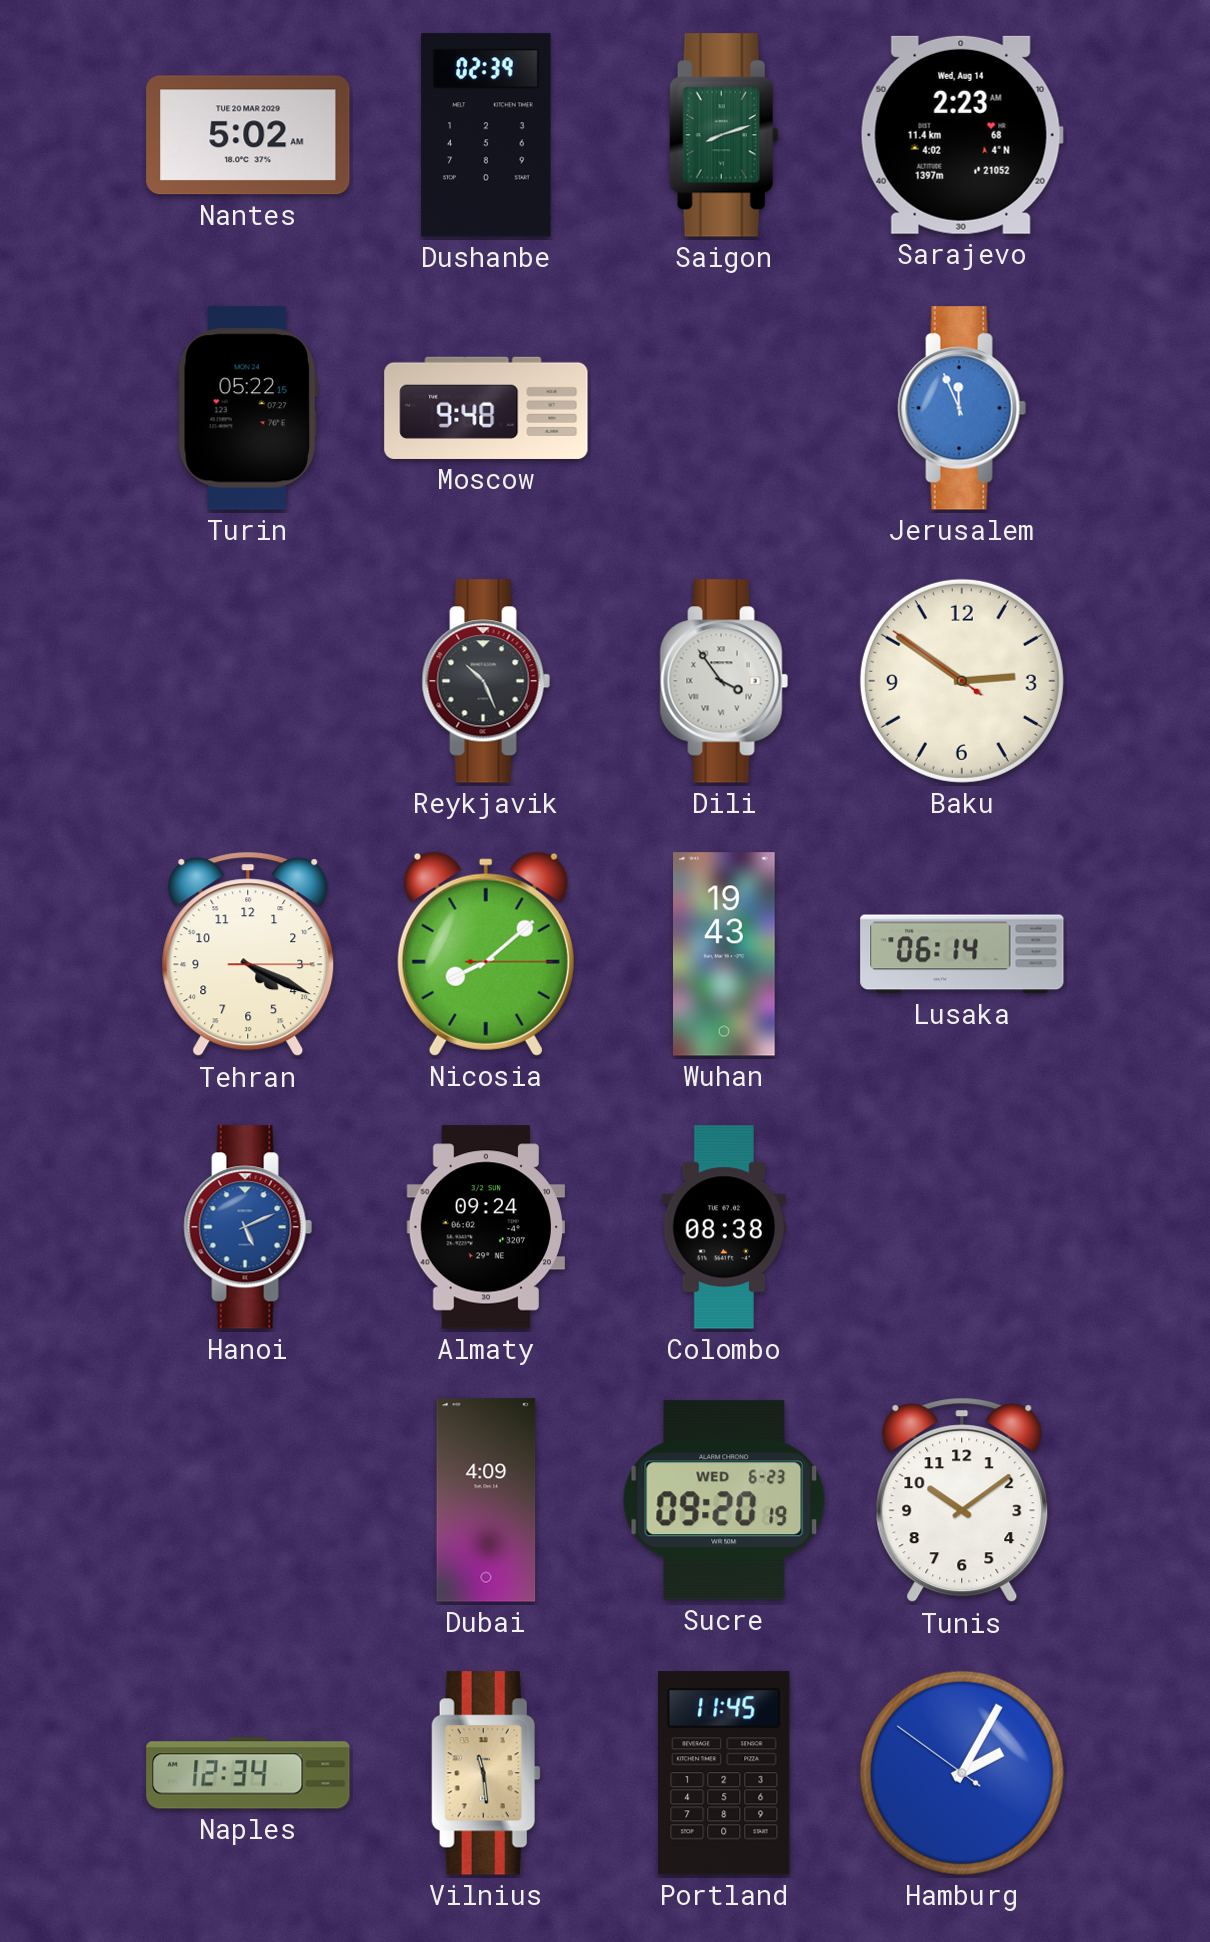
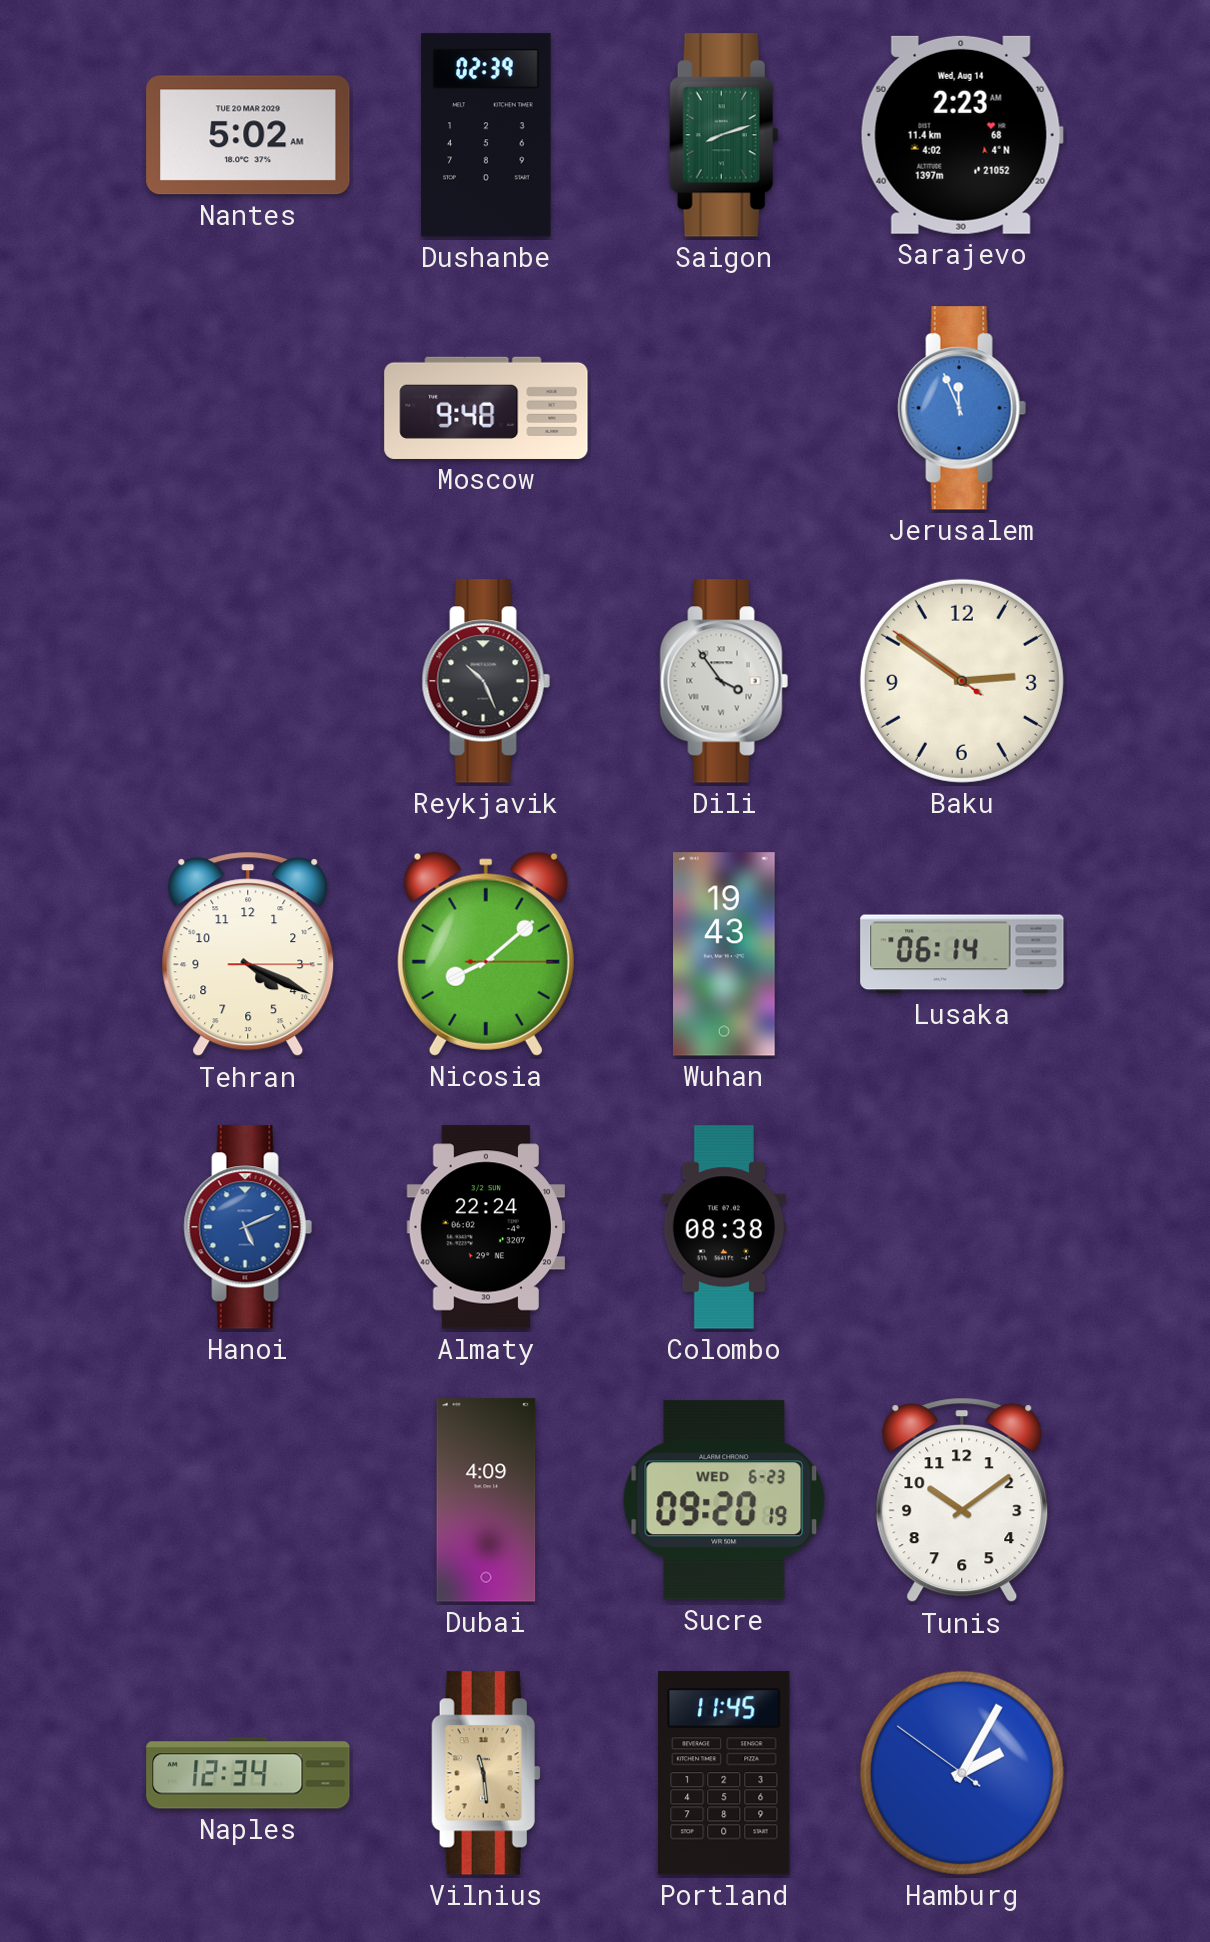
Turin: 05:22 -> none (248, 408)
Almaty: 09:24 -> 22:24 (485, 1227)
